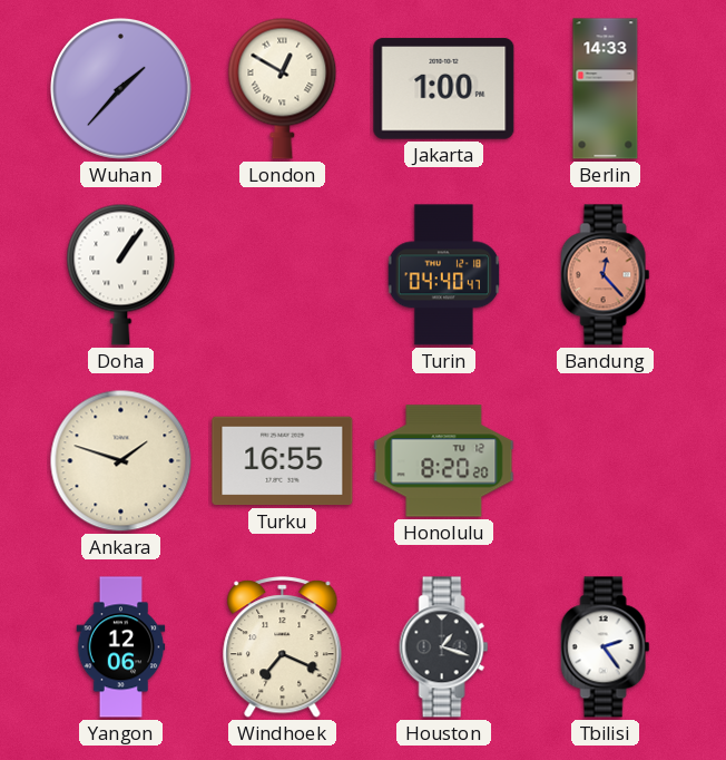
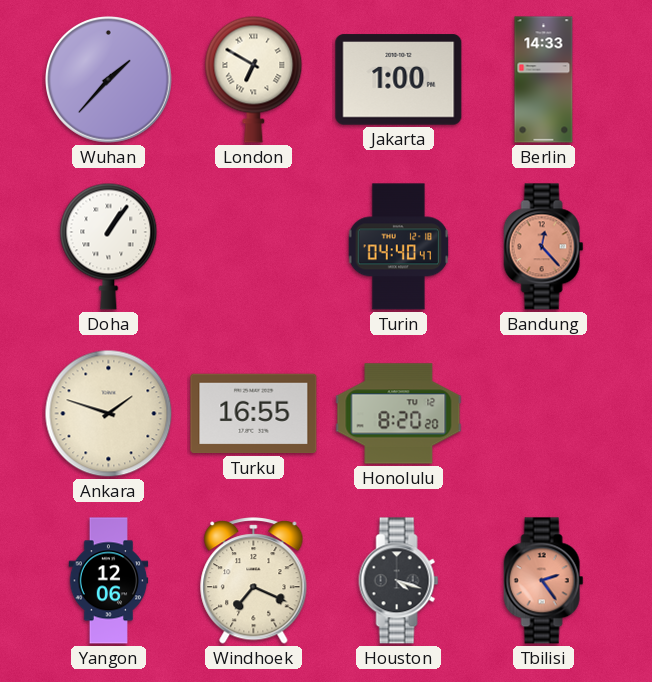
London: 12:50 -> 6:50 (254, 79)
Houston: 1:18 -> 4:18 (399, 581)
Tbilisi dial: white -> salmon (544, 581)
